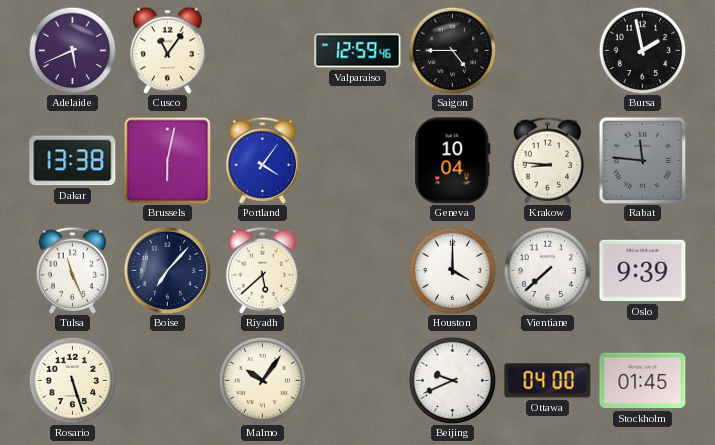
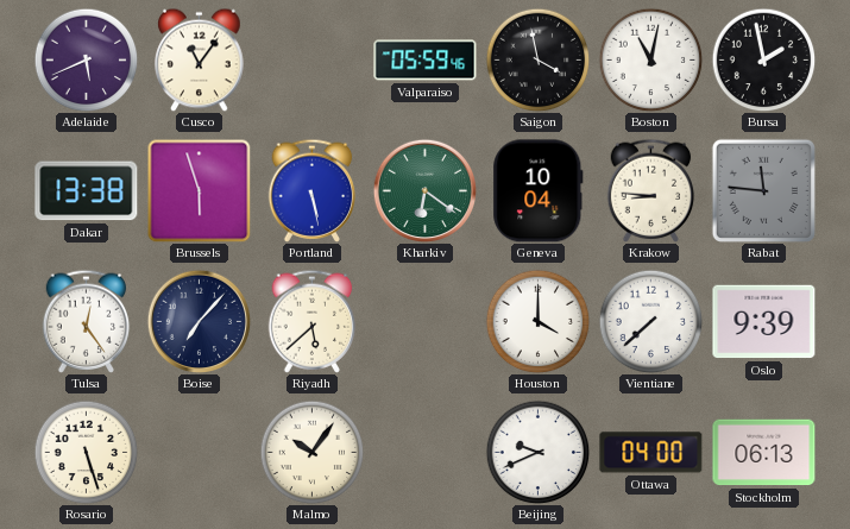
Valparaiso: 12:59 -> 05:59 (426, 61)
Saigon: 4:45 -> 3:58 (537, 59)
Boston: none -> 11:02 (650, 59)
Brussels: 6:02 -> 5:57 (199, 190)
Portland: 4:06 -> 5:28 (313, 190)
Kharkiv: none -> 6:21 (424, 190)
Tulsa: 11:26 -> 12:24 (87, 321)
Stockholm: 01:45 -> 06:13 (764, 453)
